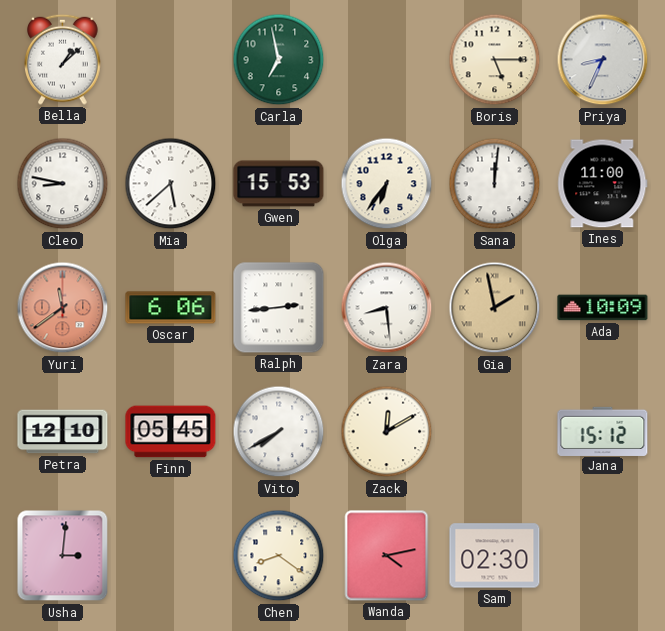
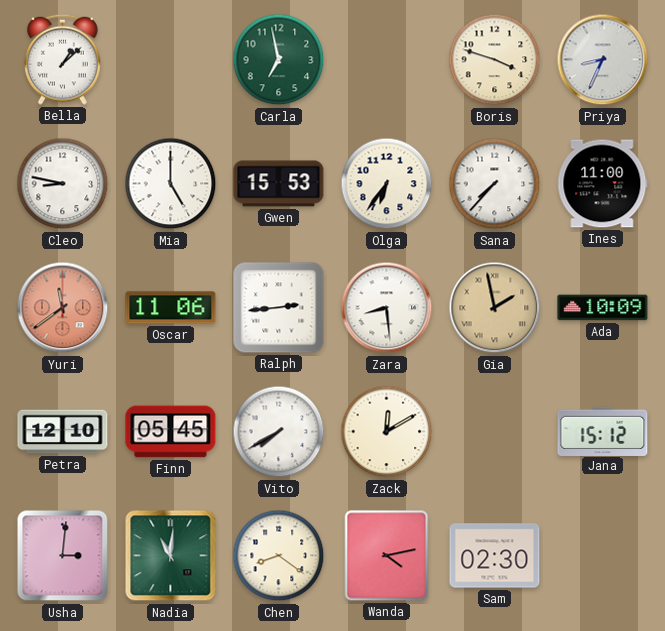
Boris: 5:15 -> 3:48 (495, 60)
Mia: 5:38 -> 5:00 (171, 184)
Sana: 12:01 -> 7:37 (495, 184)
Oscar: 6:06 -> 11:06 (171, 308)
Nadia: none -> 11:01 (171, 556)
